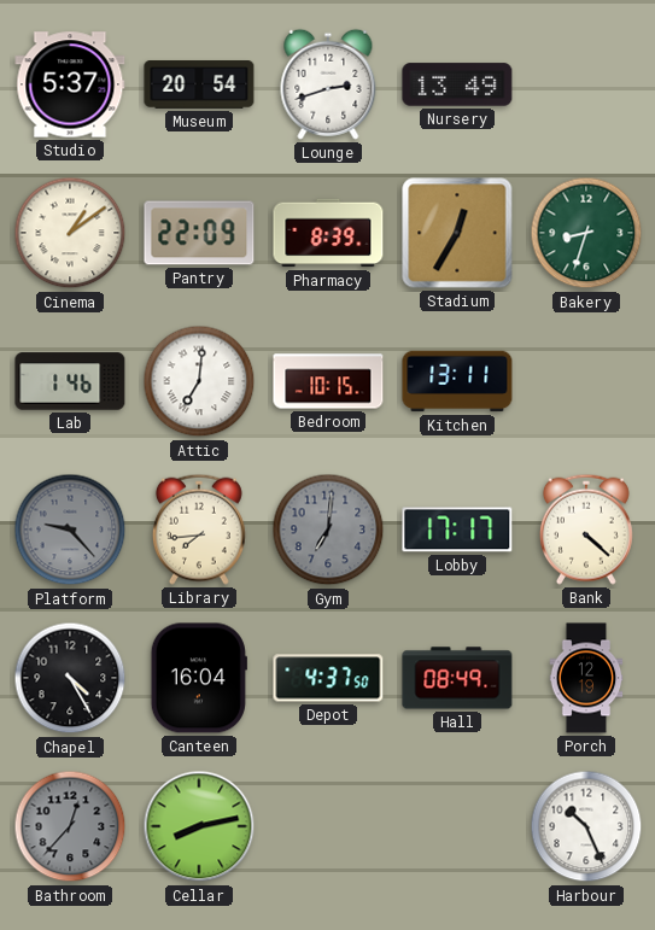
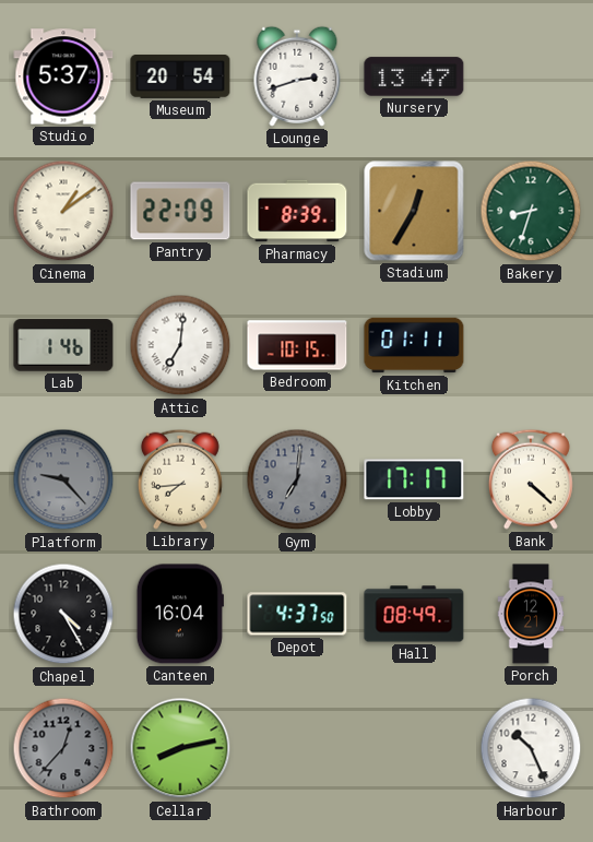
Nursery: 13:49 -> 13:47 (414, 76)
Kitchen: 13:11 -> 01:11 (414, 345)
Porch: 12:19 -> 12:21 (531, 614)
